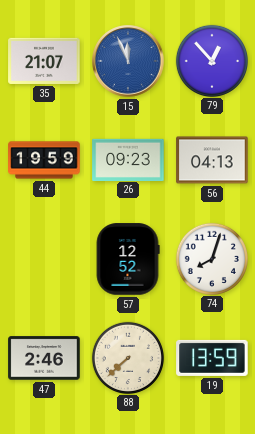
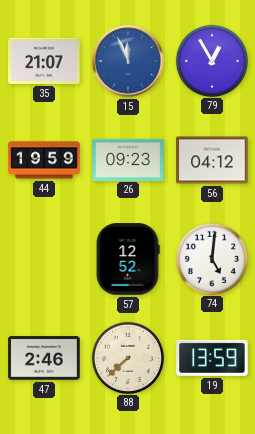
79: 12:53 -> 12:55 (211, 60)
56: 04:13 -> 04:12 (212, 160)
74: 8:03 -> 5:01 (211, 258)
